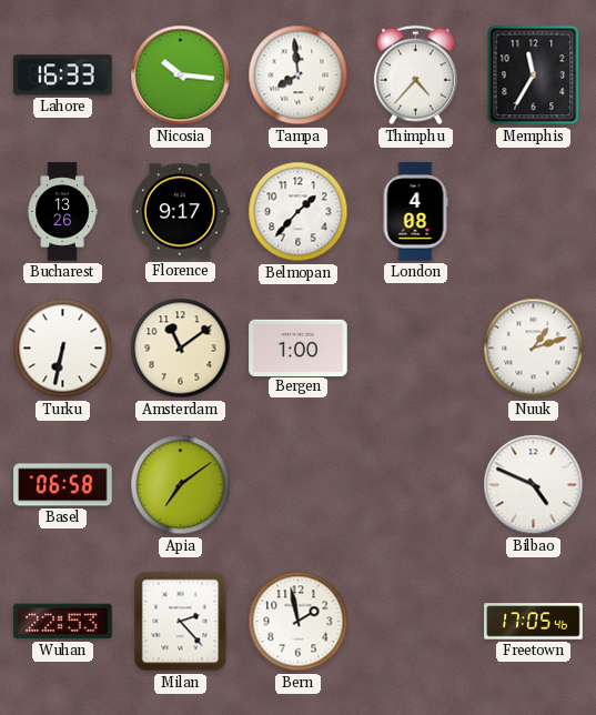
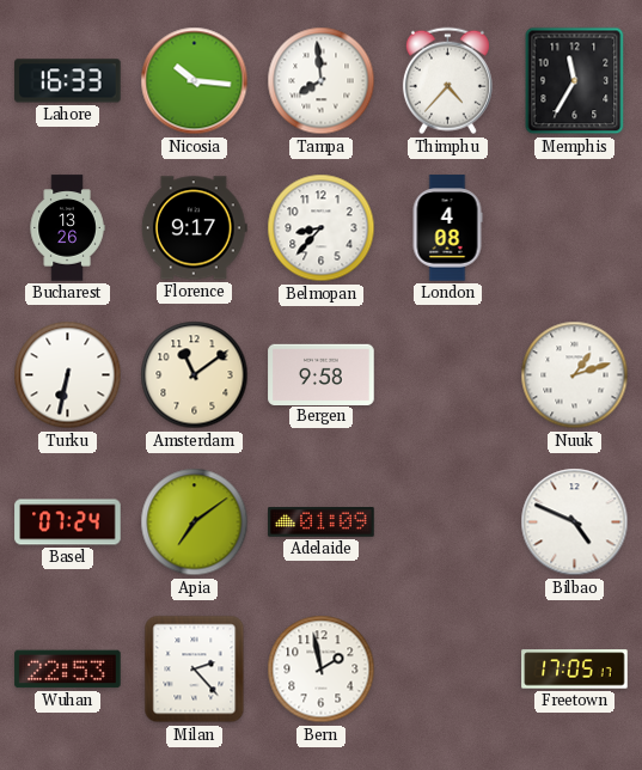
Belmopan: 1:37 -> 8:37 (322, 228)
Bergen: 1:00 -> 9:58 (322, 374)
Basel: 06:58 -> 07:24 (68, 522)
Adelaide: none -> 01:09 (322, 522)
Freetown: 17:05:46 -> 17:05:17 (575, 670)
